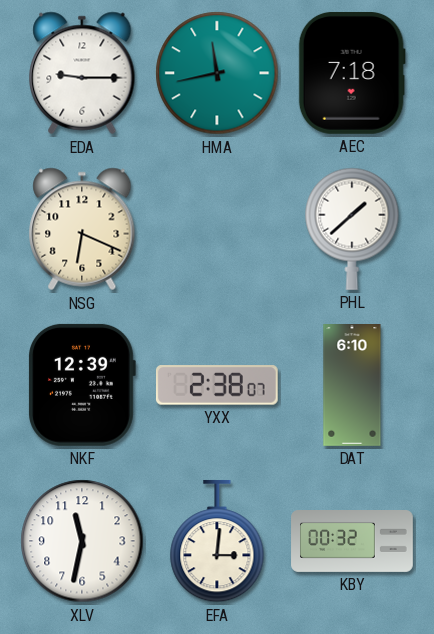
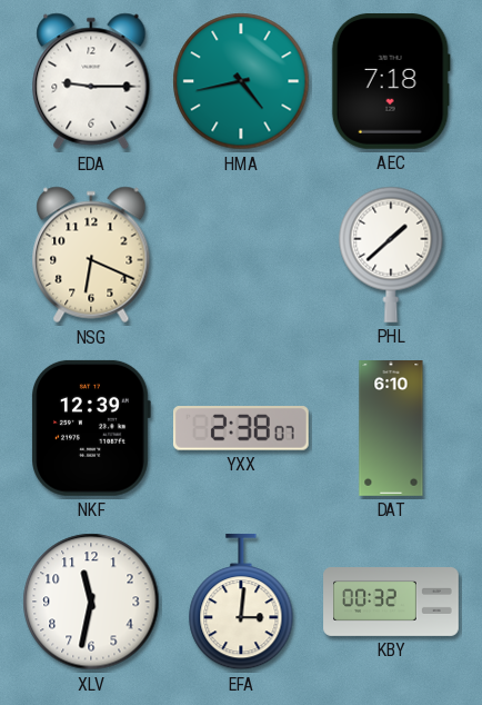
HMA: 11:43 -> 4:43 (241, 81)
